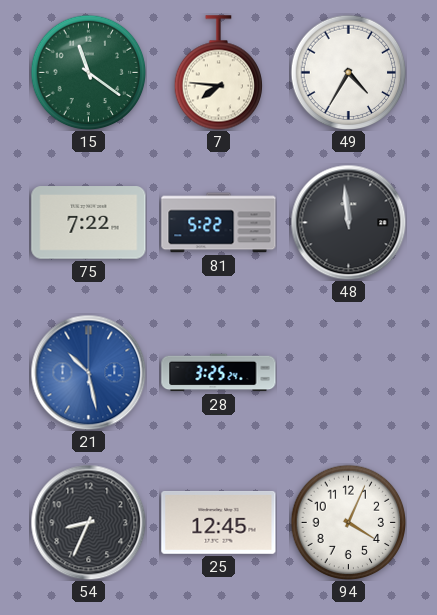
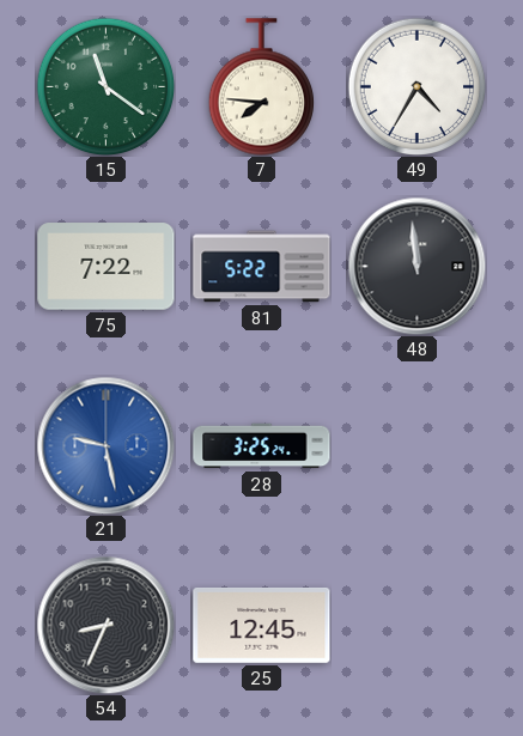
21: 10:28 -> 9:28 (105, 445)
94: 4:04 -> none (348, 522)
